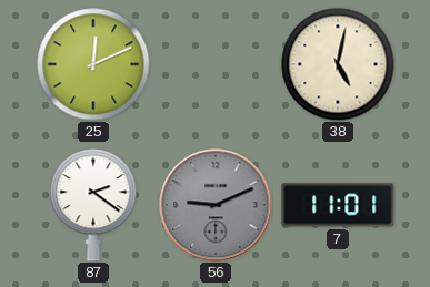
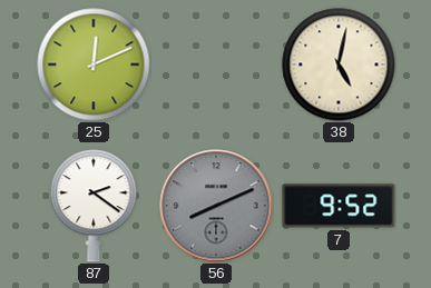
56: 9:11 -> 8:11 (216, 206)
7: 11:01 -> 9:52 (339, 206)
